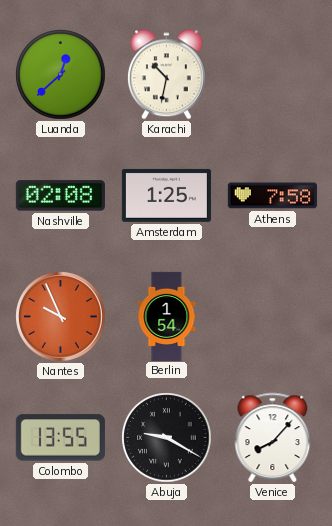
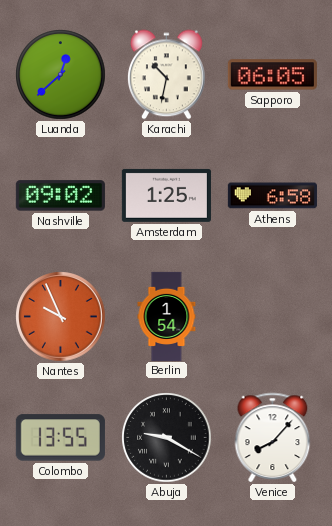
Sapporo: none -> 06:05 (272, 75)
Nashville: 02:08 -> 09:02 (60, 196)
Athens: 7:58 -> 6:58 (272, 196)
